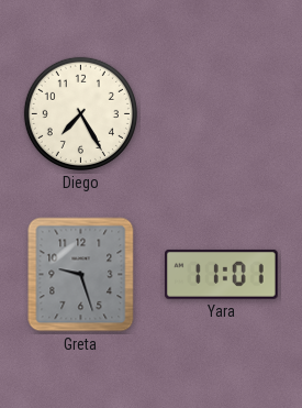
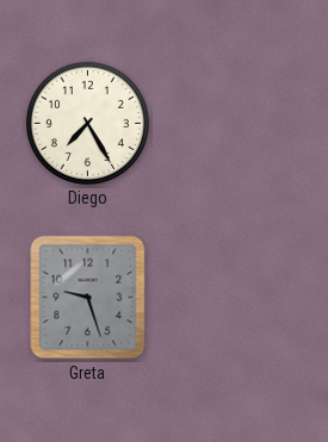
Yara: 11:01 -> none (222, 274)
